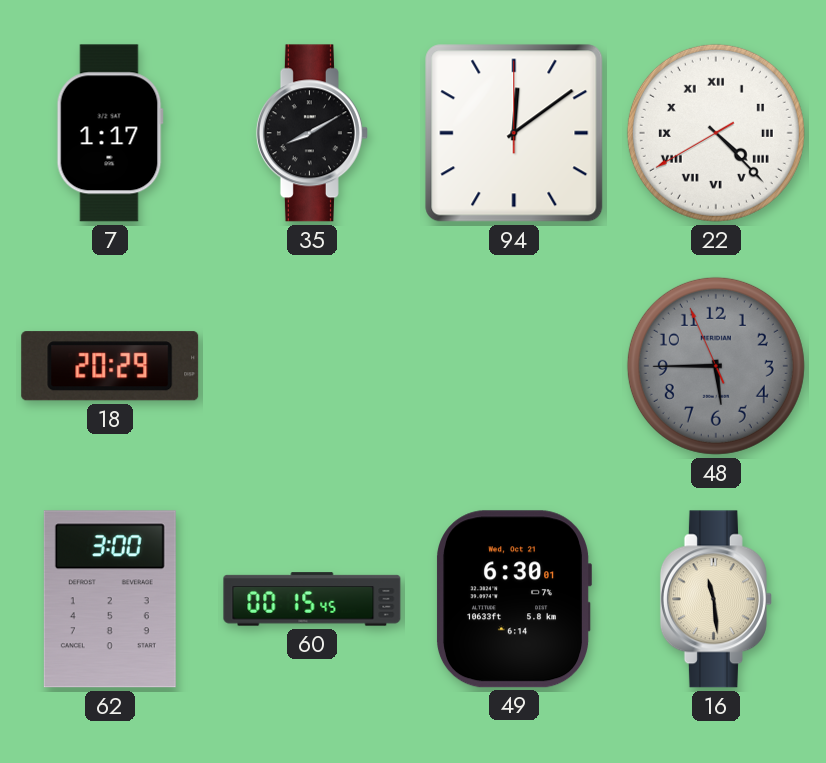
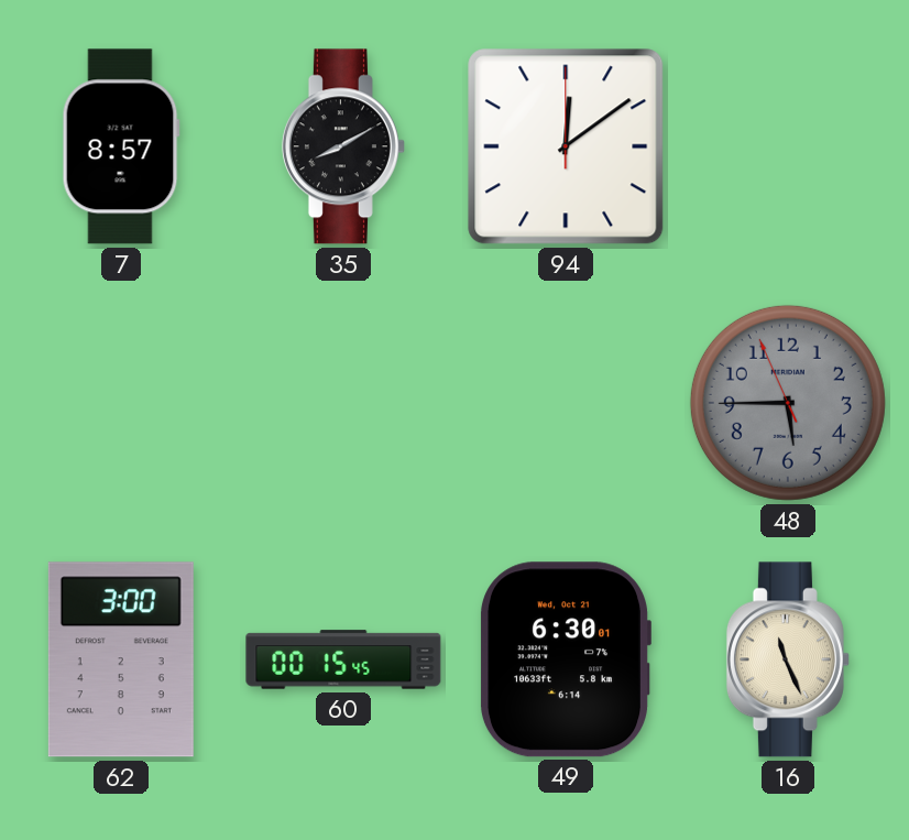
7: 1:17 -> 8:57 (121, 146)
22: 4:22 -> none (716, 133)
18: 20:29 -> none (110, 366)
16: 11:29 -> 11:26 (788, 659)
